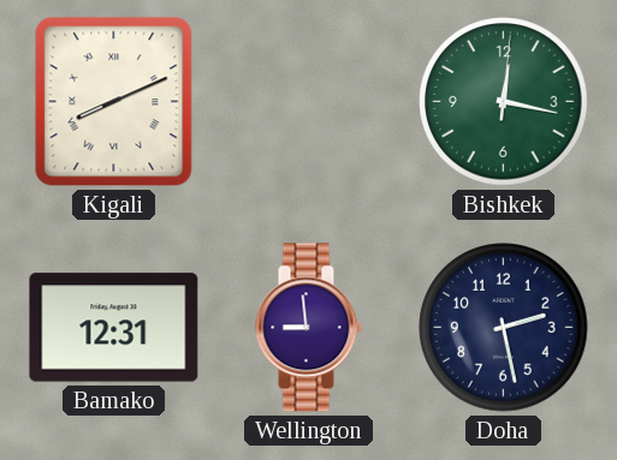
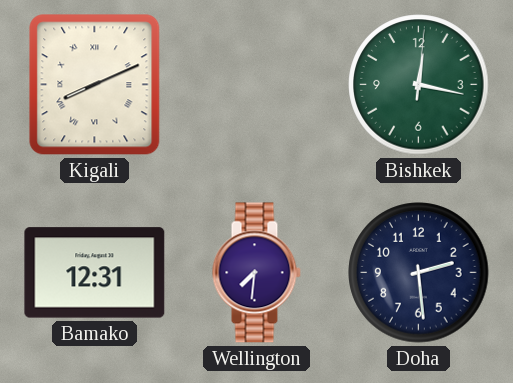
Wellington: 8:59 -> 7:31 (256, 273)
Doha: 2:28 -> 2:29 (419, 273)
